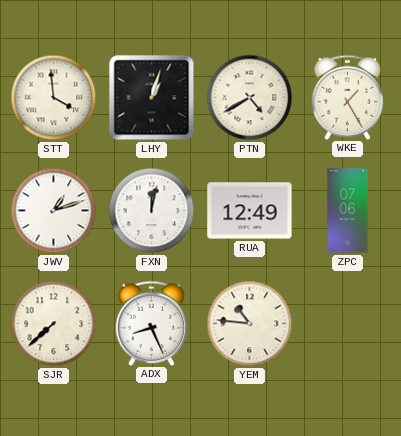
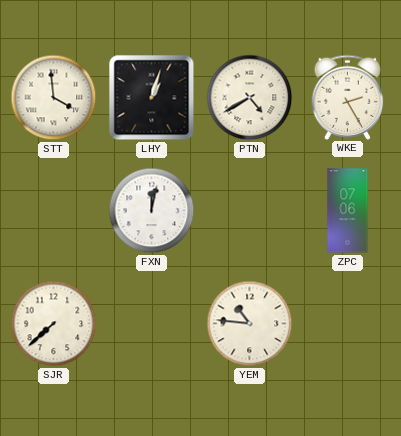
WKE: 1:25 -> 2:25 (348, 97)
JWV: 1:12 -> none (54, 211)
RUA: 12:49 -> none (250, 211)
ADX: 8:26 -> none (152, 323)
